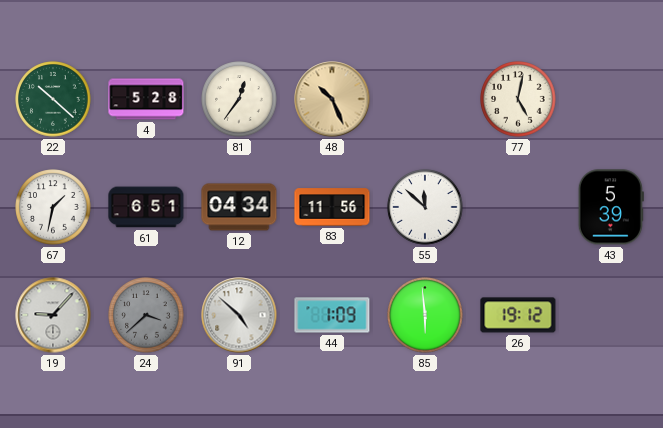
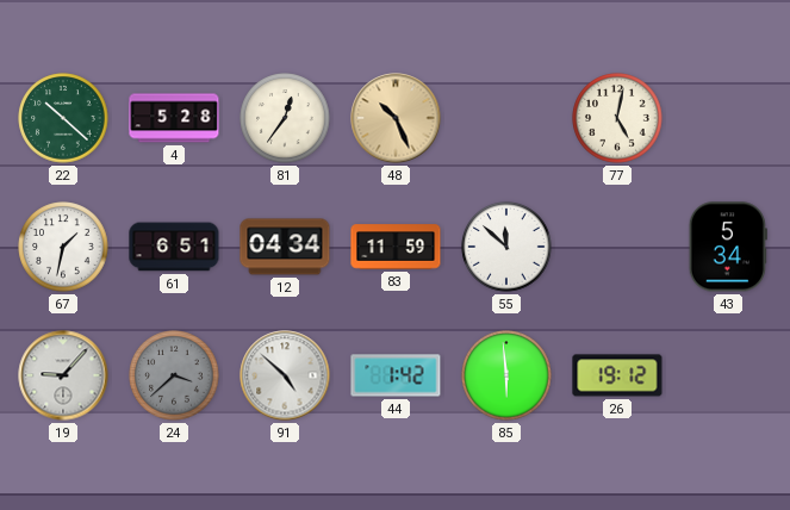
83: 11:56 -> 11:59 (396, 247)
43: 5:39 -> 5:34 (728, 247)
44: 1:09 -> 1:42 (396, 375)
